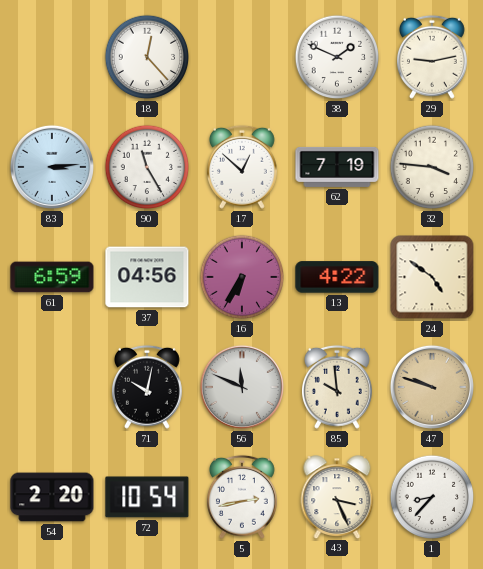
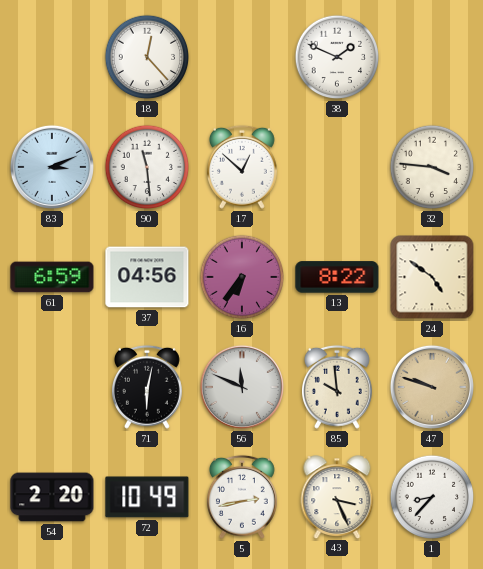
29: 9:13 -> none (432, 57)
83: 3:14 -> 3:11 (52, 167)
90: 11:25 -> 11:29 (147, 167)
62: 7:19 -> none (337, 167)
16: 6:35 -> 6:36 (242, 277)
13: 4:22 -> 8:22 (337, 277)
71: 10:02 -> 6:02 (147, 387)
72: 10:54 -> 10:49 (147, 497)
